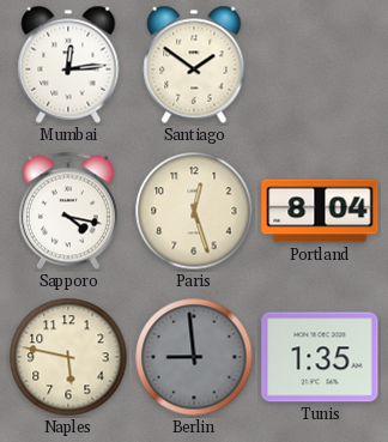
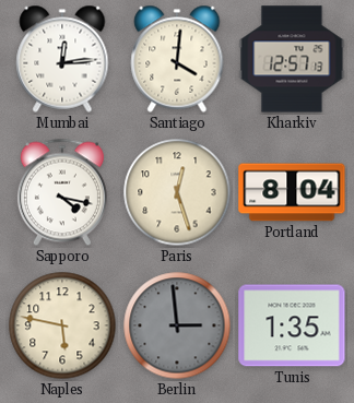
Santiago: 1:51 -> 4:01 (177, 59)
Kharkiv: none -> 12:57 (292, 59)
Berlin: 8:59 -> 2:59 (177, 325)
